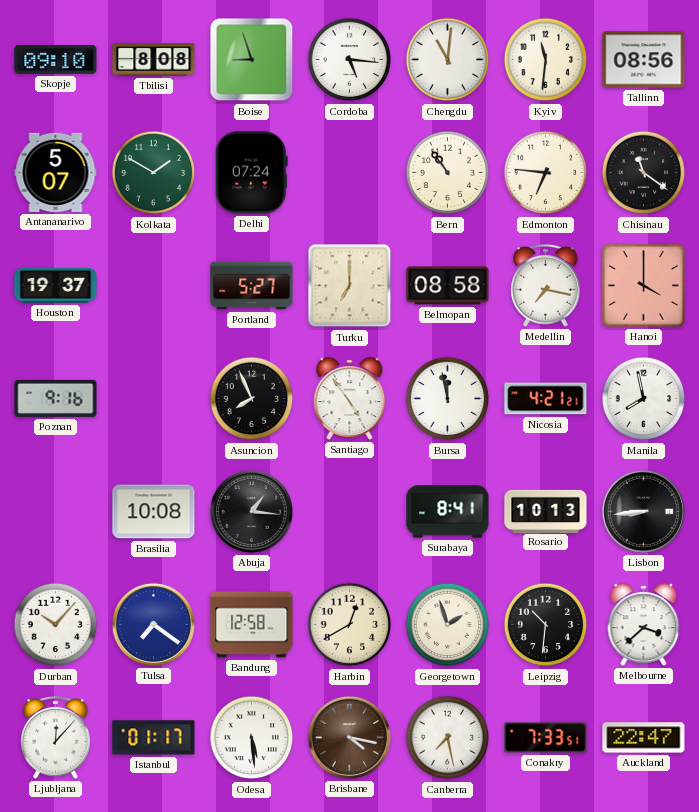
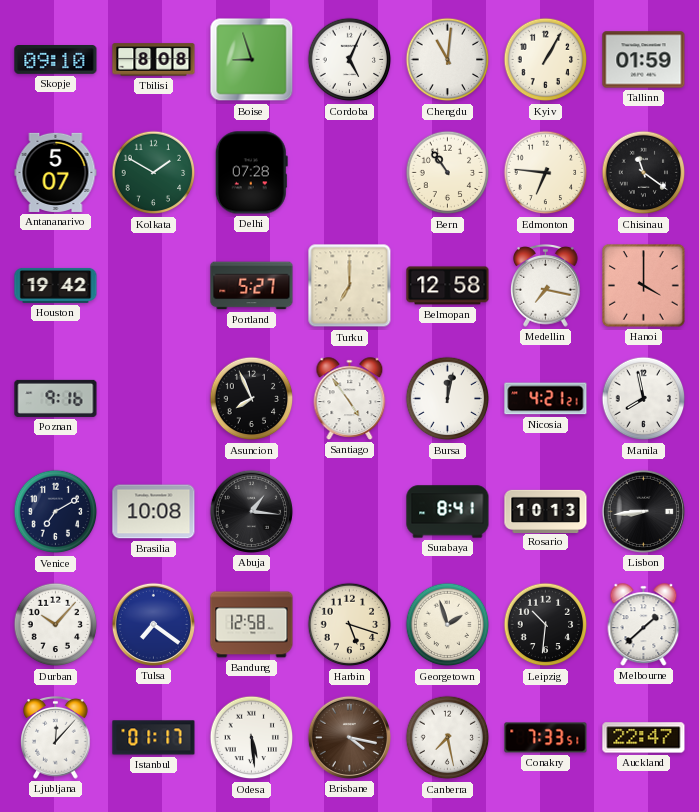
Cordoba: 5:16 -> 5:04 (350, 60)
Kyiv: 11:31 -> 1:05 (546, 60)
Tallinn: 08:56 -> 01:59 (644, 60)
Delhi: 07:24 -> 07:28 (251, 173)
Houston: 19:37 -> 19:42 (56, 285)
Belmopan: 08:58 -> 12:58 (448, 286)
Bursa: 11:58 -> 12:02 (448, 399)
Venice: none -> 7:10 (56, 512)
Harbin: 12:40 -> 5:18 (350, 625)
Melbourne: 3:38 -> 1:38 (644, 625)
